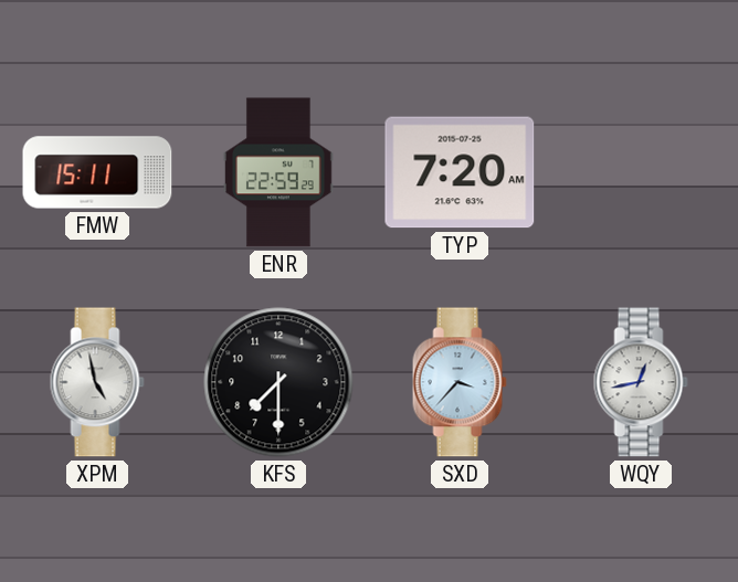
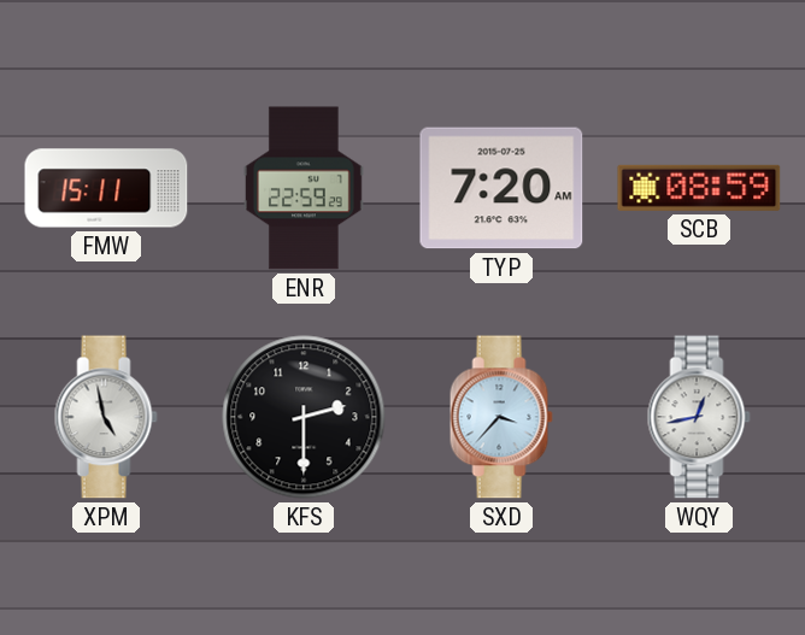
SCB: none -> 08:59 (699, 188)
KFS: 7:30 -> 2:30 (304, 417)
